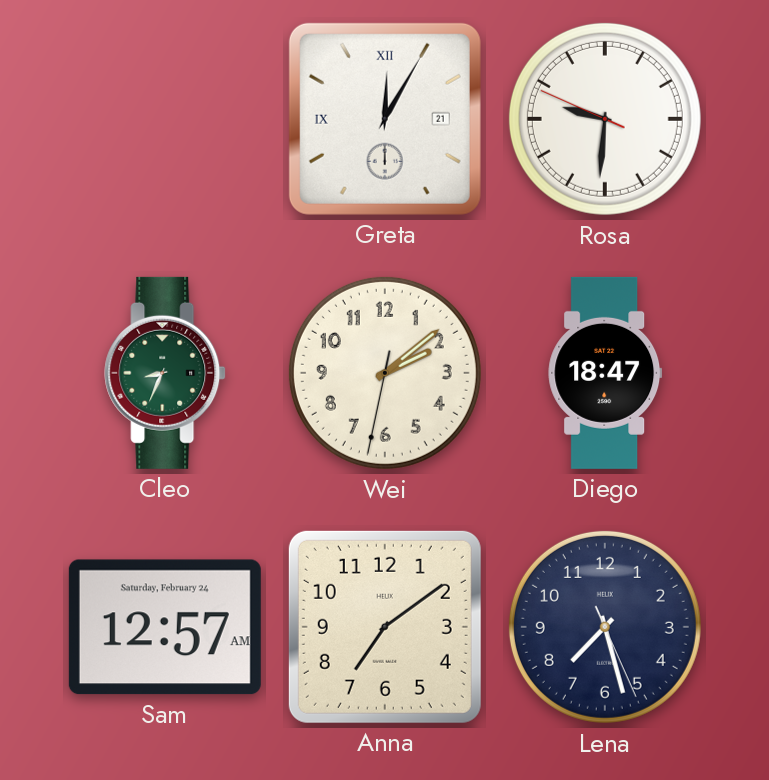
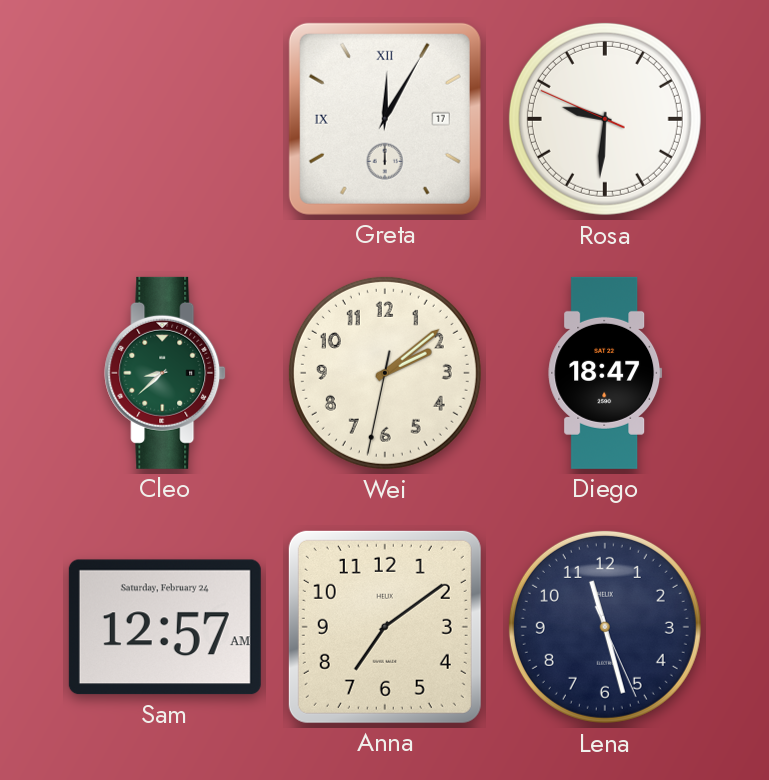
Greta date: 21 -> 17 (385, 119)
Cleo: 8:34 -> 8:38 (165, 373)
Lena: 7:27 -> 11:27 (605, 627)
